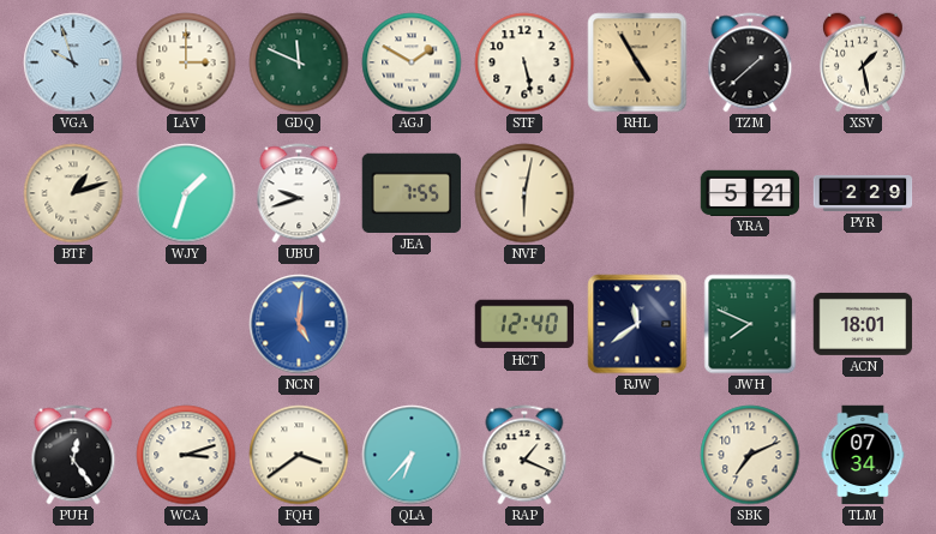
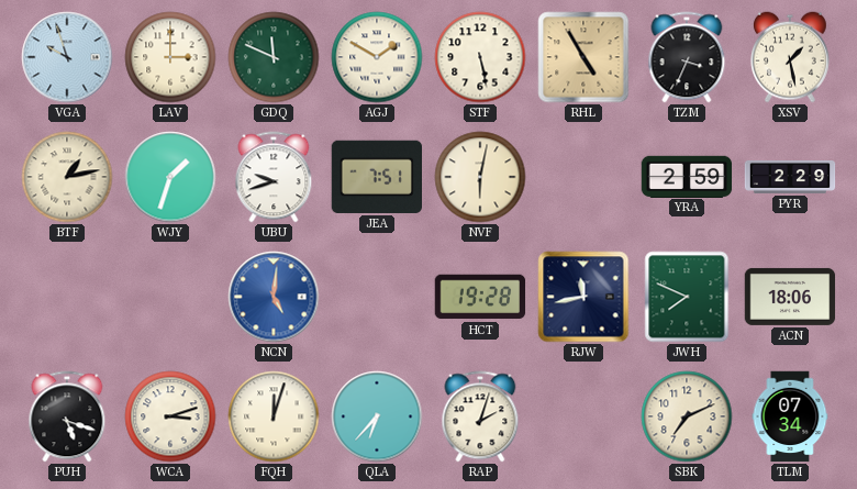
TZM: 1:38 -> 3:34 (687, 57)
BTF: 1:12 -> 1:13 (67, 177)
JEA: 7:55 -> 7:51 (376, 177)
YRA: 5:21 -> 2:59 (687, 176)
HCT: 12:40 -> 19:28 (480, 297)
RJW: 11:39 -> 11:43 (583, 297)
ACN: 18:01 -> 18:06 (790, 297)
PUH: 12:24 -> 5:18 (67, 416)
FQH: 3:39 -> 12:03 (274, 416)
RAP: 1:19 -> 2:03 (480, 416)
